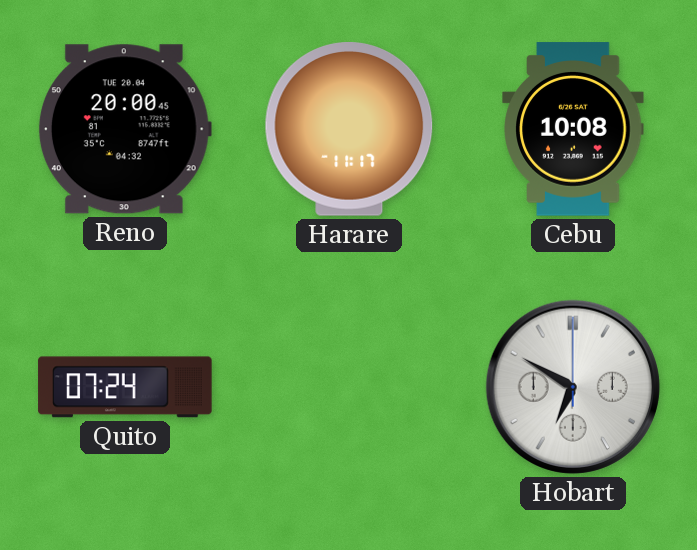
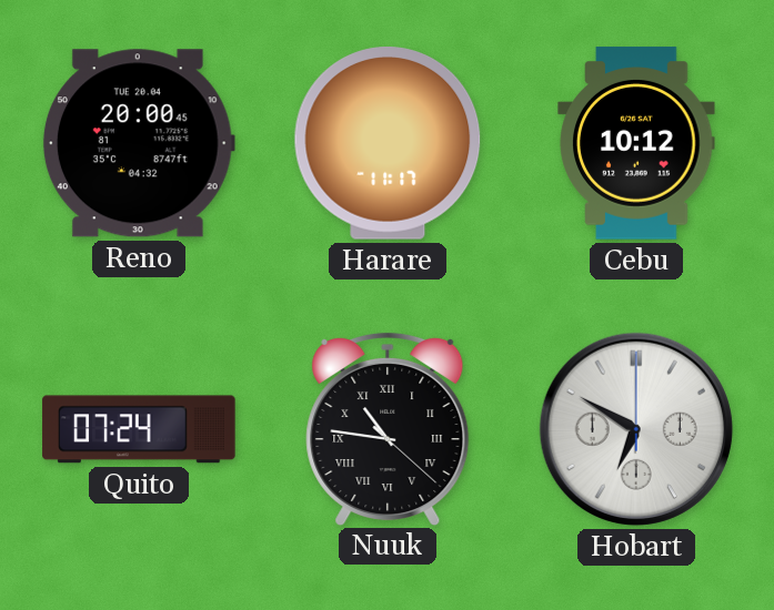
Cebu: 10:08 -> 10:12 (636, 143)
Nuuk: none -> 10:46 (388, 428)
